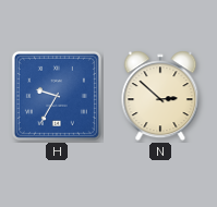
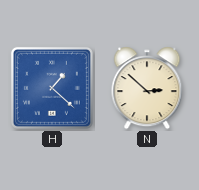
H: 9:35 -> 1:22 (52, 88)
